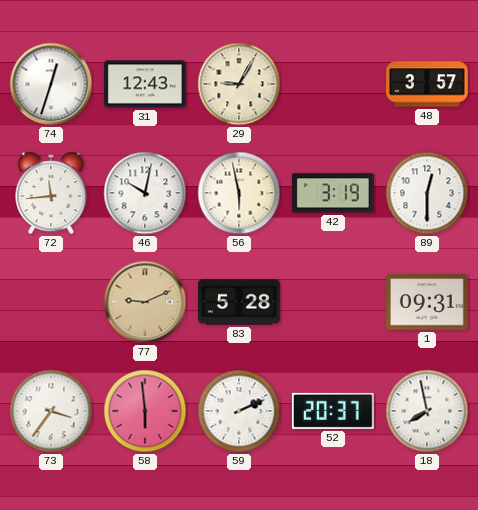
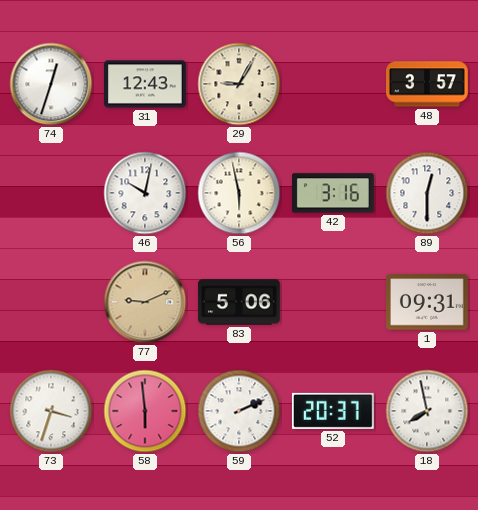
72: 11:44 -> none (51, 193)
42: 3:19 -> 3:16 (333, 193)
83: 5:28 -> 5:06 (240, 302)
73: 3:36 -> 3:33 (51, 411)
